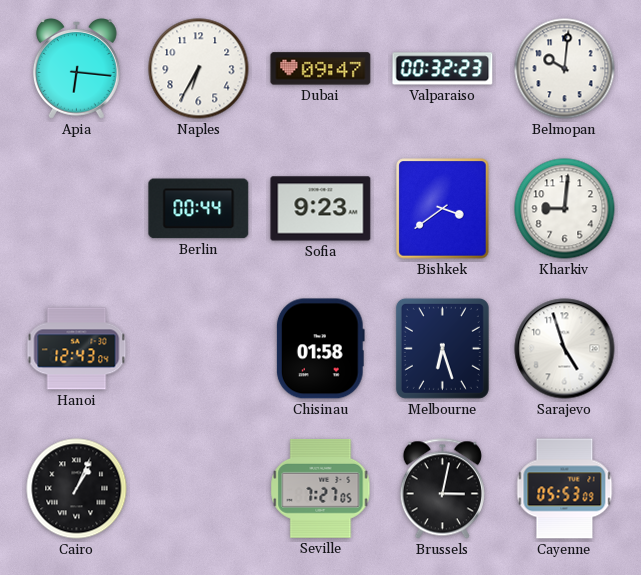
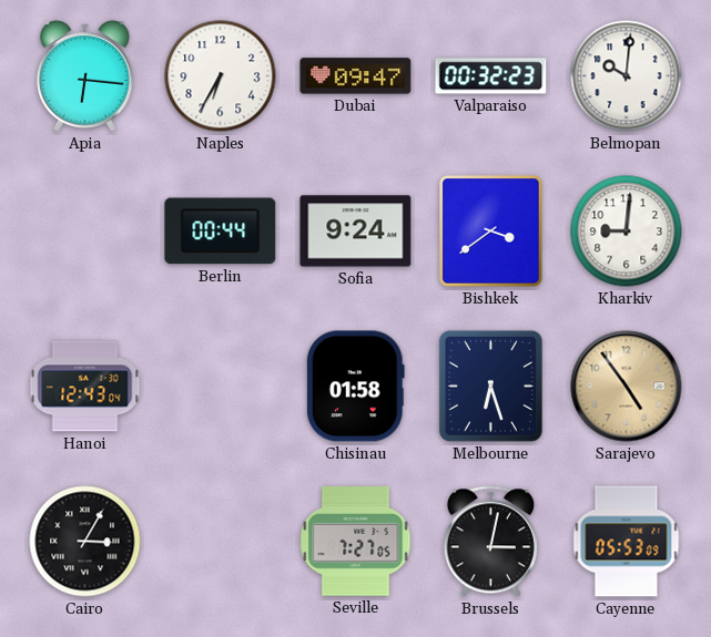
Sofia: 9:23 -> 9:24 (356, 232)
Sarajevo: 4:57 -> 4:54 (627, 387)
Sarajevo dial: white -> champagne (627, 387)
Cairo: 1:04 -> 3:05 (85, 542)
